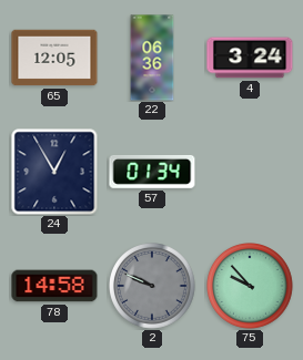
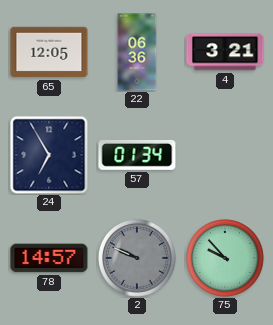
4: 3:24 -> 3:21 (225, 52)
24: 12:55 -> 6:55 (49, 155)
78: 14:58 -> 14:57 (49, 258)
